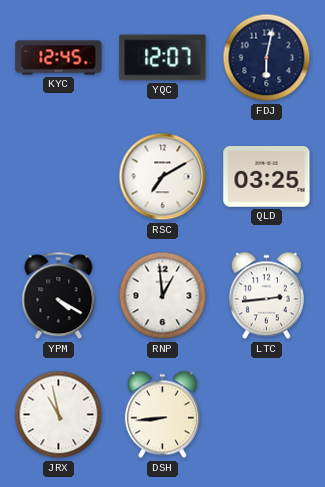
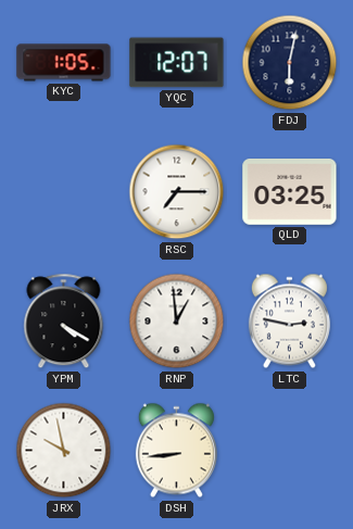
KYC: 12:45 -> 1:05 (64, 63)
RSC: 7:10 -> 7:15 (177, 192)
LTC: 2:44 -> 2:47 (289, 322)
JRX: 10:58 -> 9:58 (64, 451)
